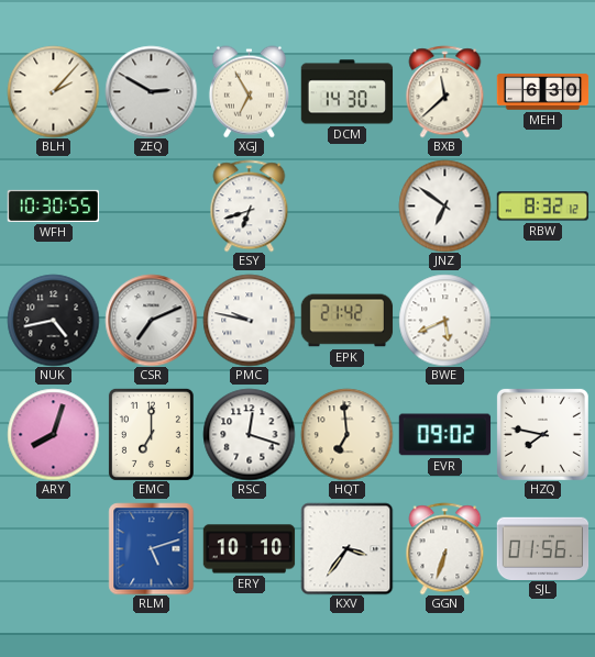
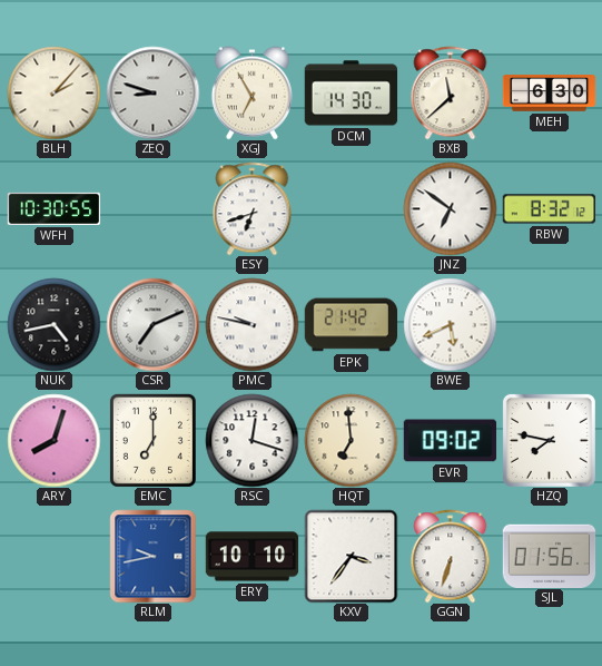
ZEQ: 2:50 -> 8:48 (152, 92)
RLM: 5:12 -> 9:43 (154, 556)
